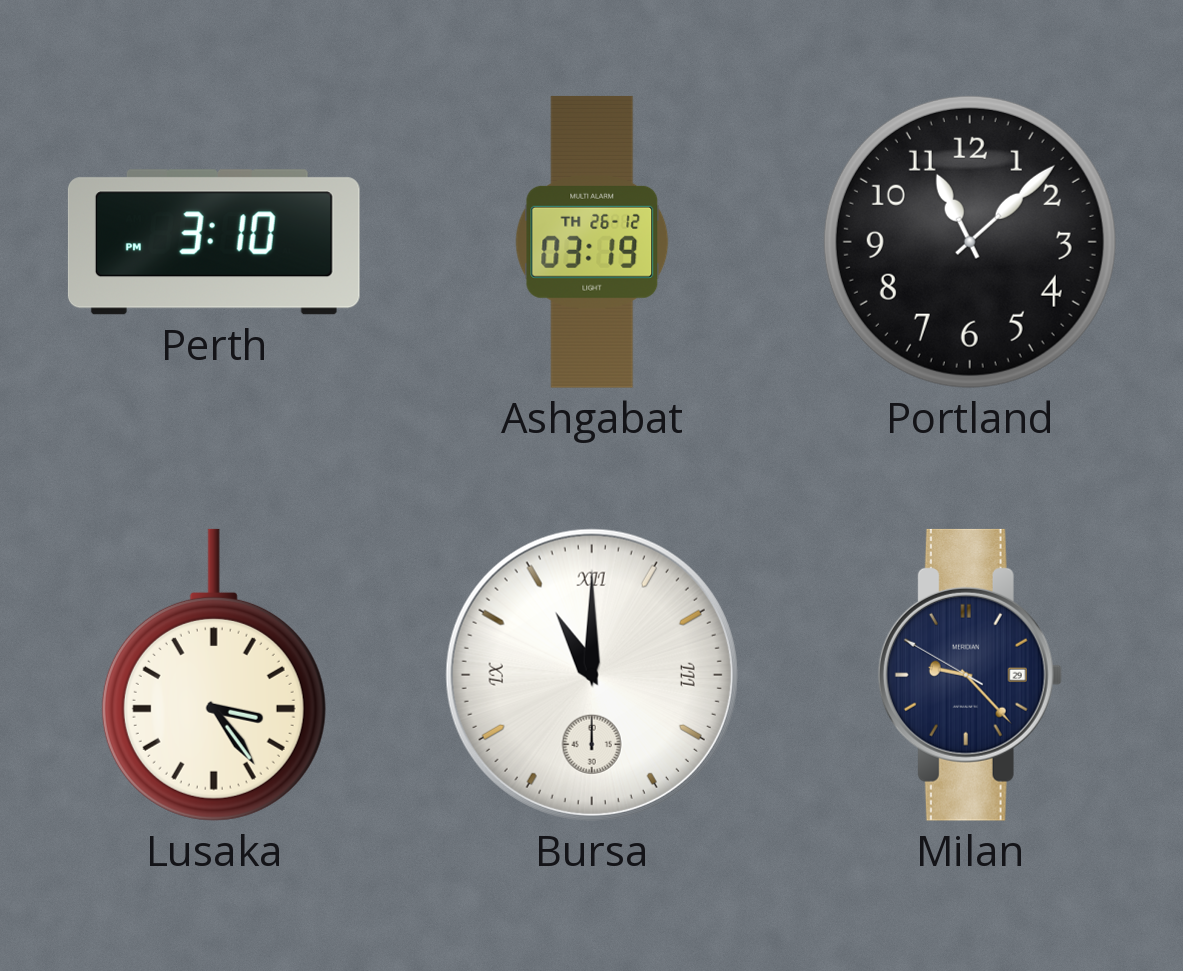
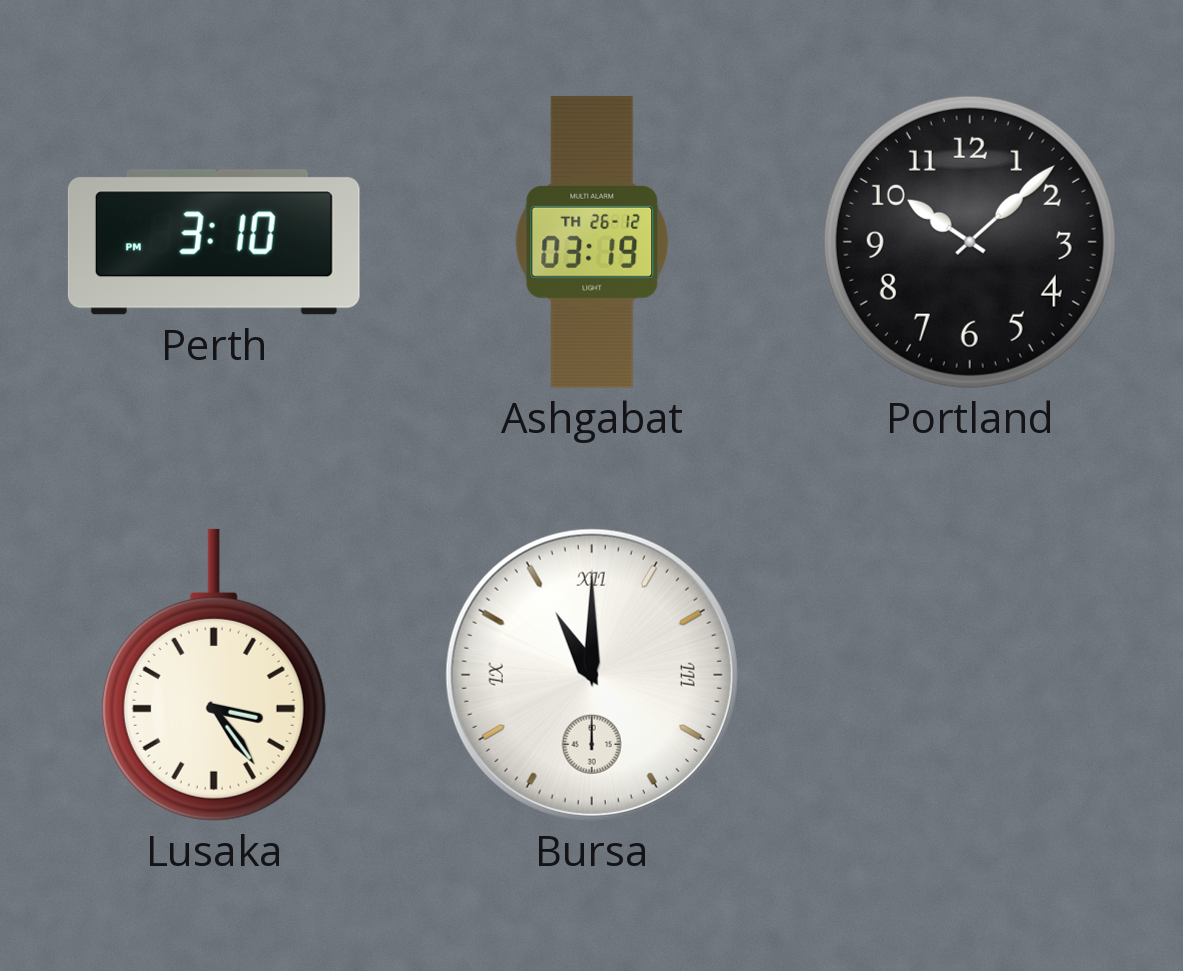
Portland: 11:08 -> 10:08 (970, 242)
Milan: 9:22 -> none (970, 675)
